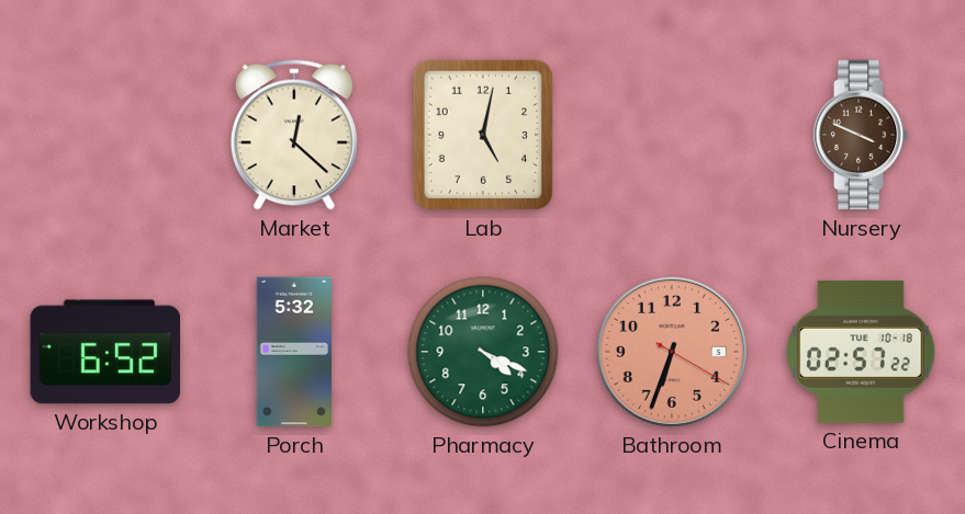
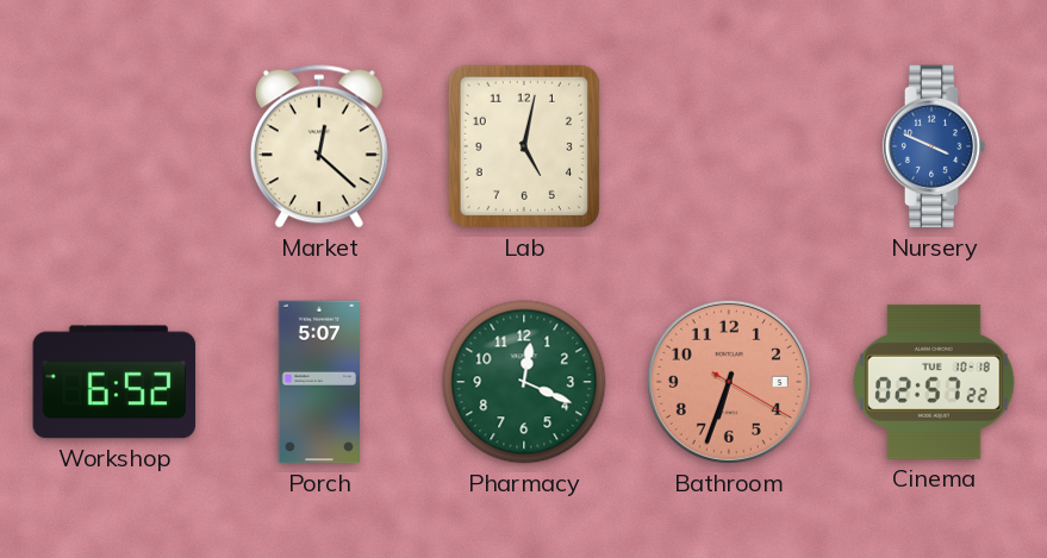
Nursery dial: brown -> blue (934, 146)
Porch: 5:32 -> 5:07 (318, 382)
Pharmacy: 4:19 -> 12:19 (524, 382)
